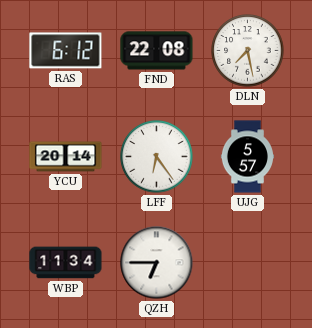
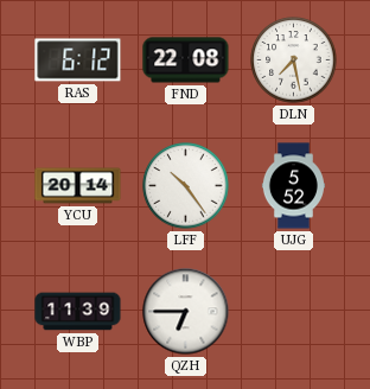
LFF: 6:24 -> 10:24 (186, 186)
UJG: 5:57 -> 5:52 (293, 186)
WBP: 11:34 -> 11:39 (78, 312)
